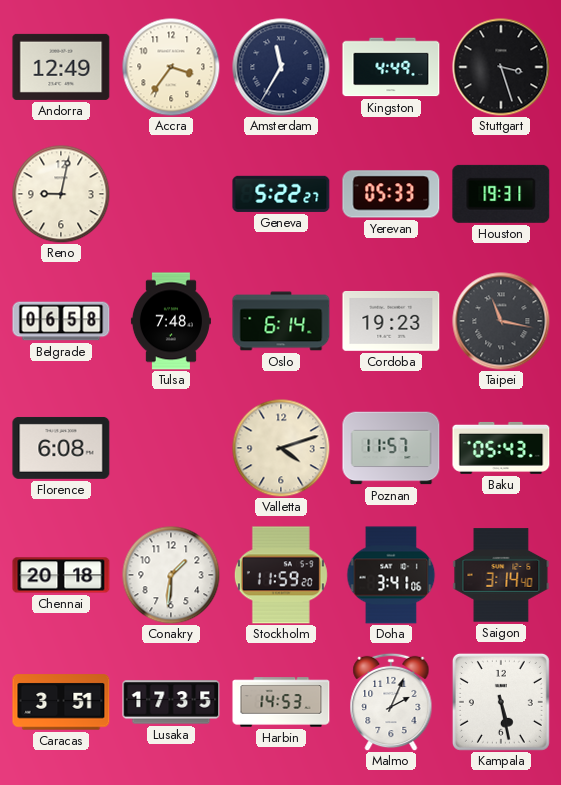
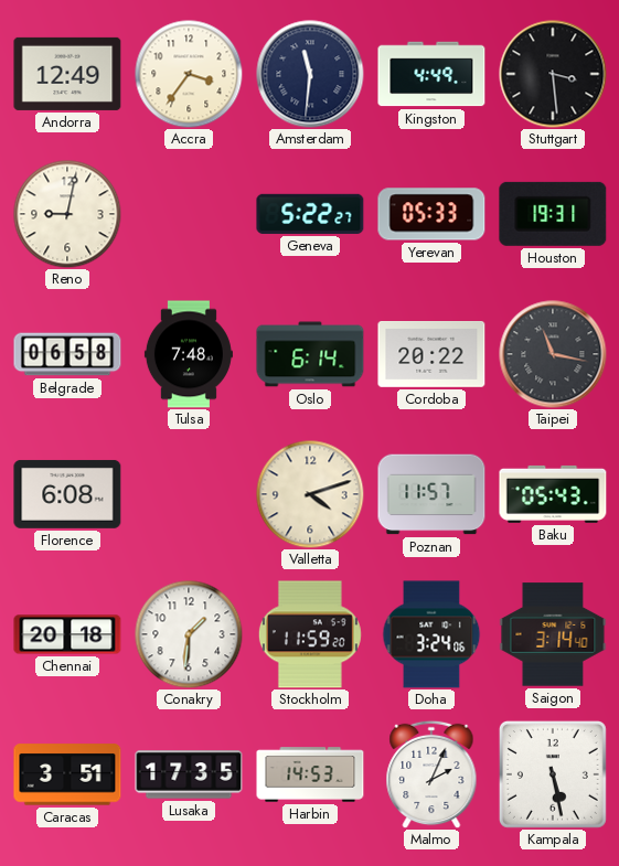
Amsterdam: 11:35 -> 11:31 (310, 74)
Stuttgart: 3:27 -> 3:29 (553, 74)
Cordoba: 19:23 -> 20:22 (431, 355)
Doha: 3:41 -> 3:24 (431, 634)
